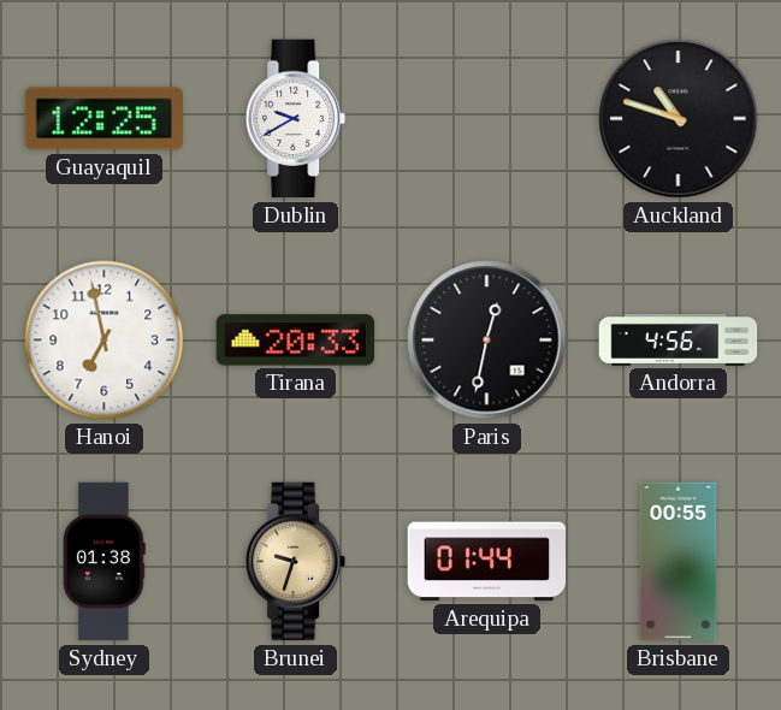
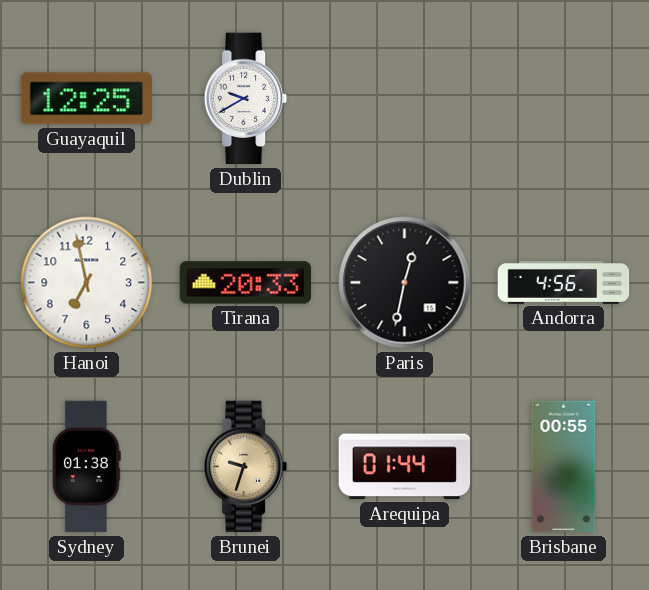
Auckland: 10:48 -> none (679, 119)
